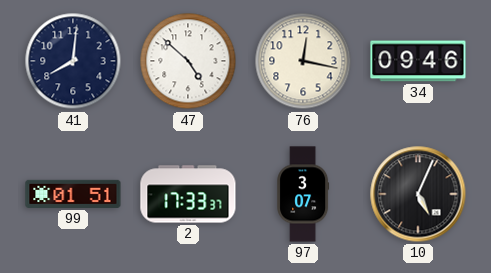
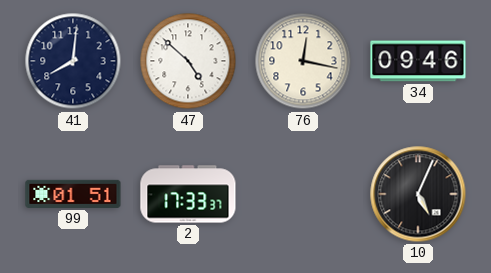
97: 3:07 -> none (303, 194)
